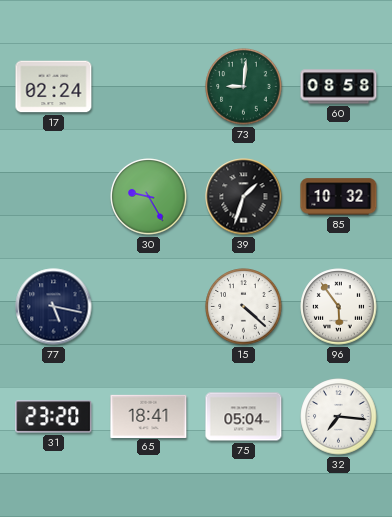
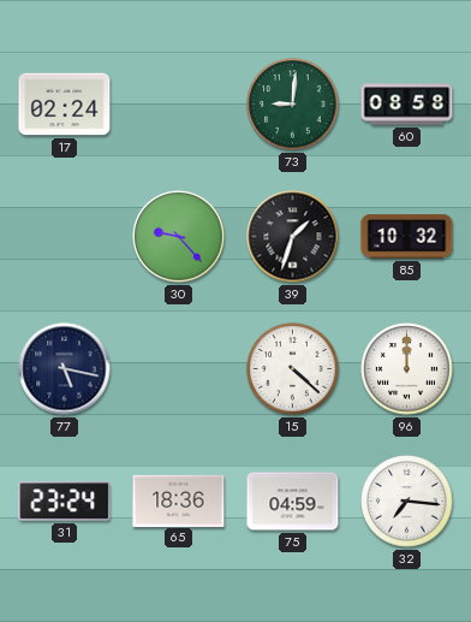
30: 9:25 -> 9:23 (179, 237)
96: 5:54 -> 12:00 (407, 369)
31: 23:20 -> 23:24 (65, 502)
65: 18:41 -> 18:36 (179, 500)
75: 05:04 -> 04:59 (293, 502)
